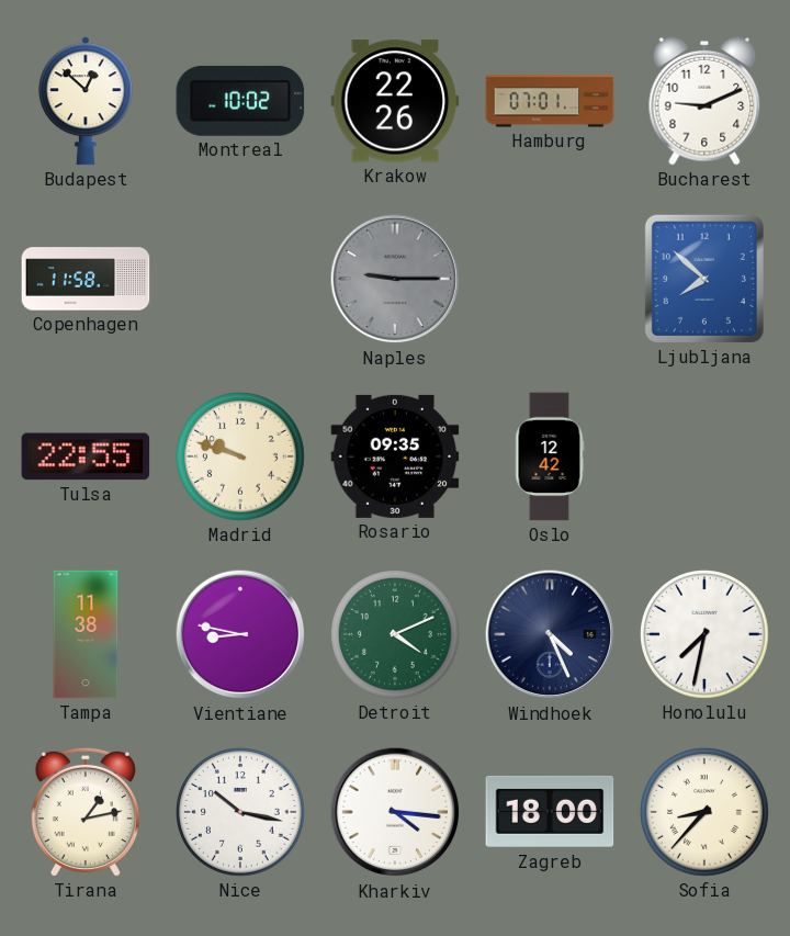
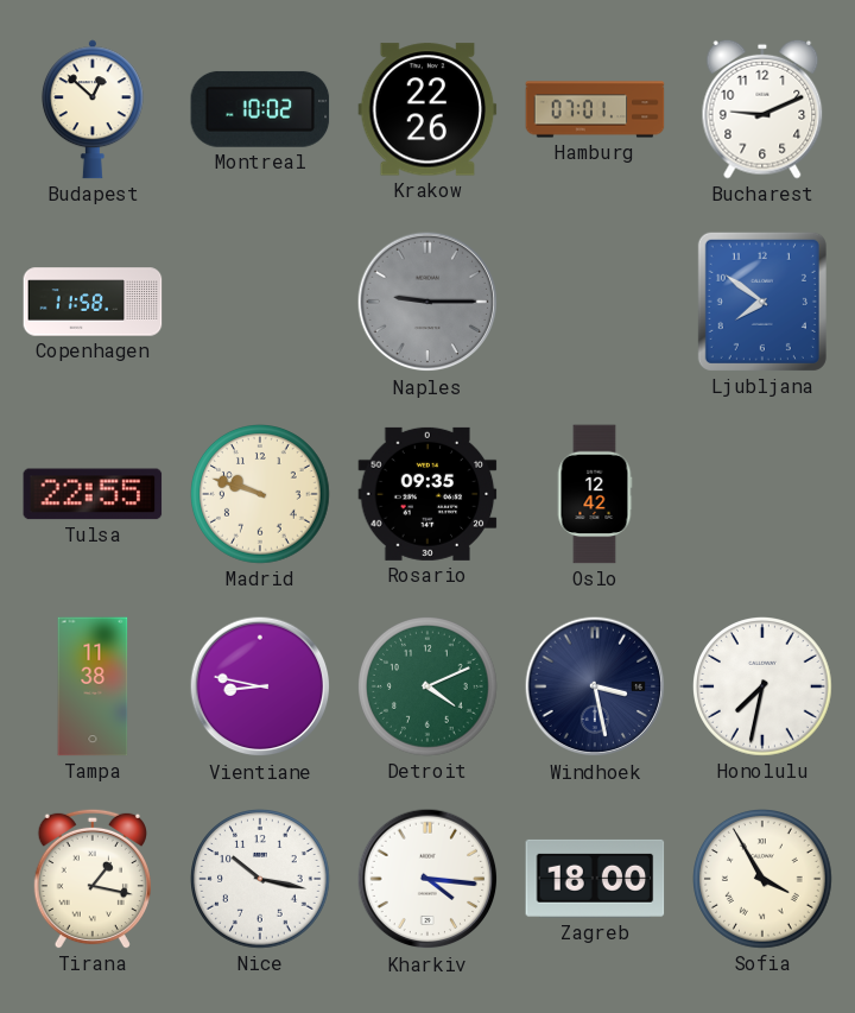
Ljubljana: 7:52 -> 7:51 (762, 302)
Windhoek: 4:26 -> 3:28 (595, 686)
Tirana: 1:13 -> 1:17 (93, 879)
Sofia: 8:37 -> 3:55 (764, 880)
